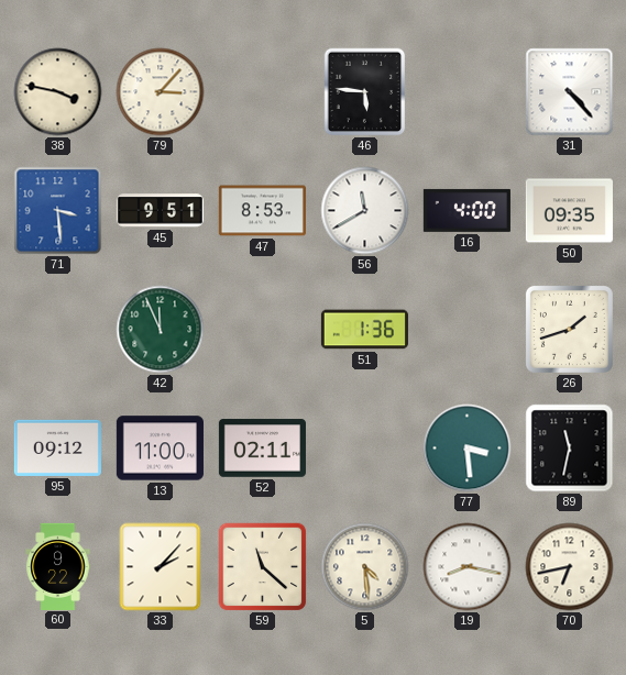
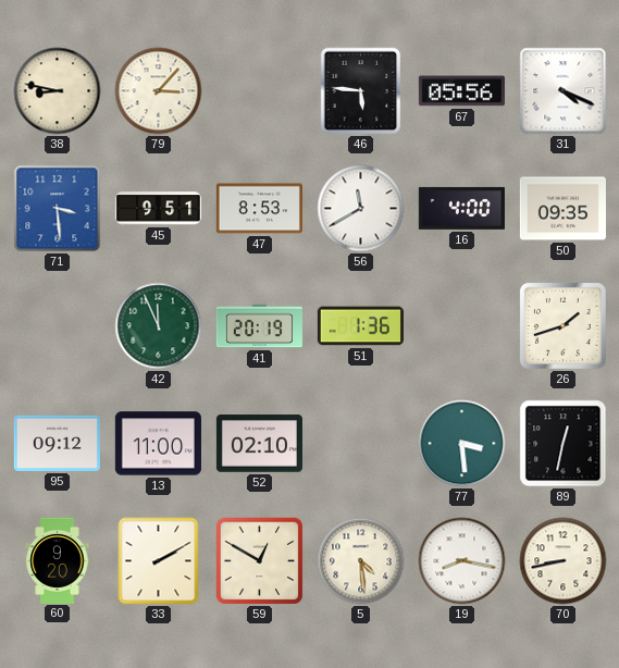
38: 3:47 -> 8:47 (58, 91)
67: none -> 05:56 (461, 91)
31: 4:23 -> 4:19 (564, 91)
41: none -> 20:19 (259, 326)
52: 02:11 -> 02:10 (259, 444)
89: 11:32 -> 12:32 (564, 444)
60: 9:22 -> 9:20 (58, 560)
33: 2:07 -> 2:10 (159, 561)
59: 11:22 -> 12:50 (260, 561)
70: 6:43 -> 8:43 (564, 561)
